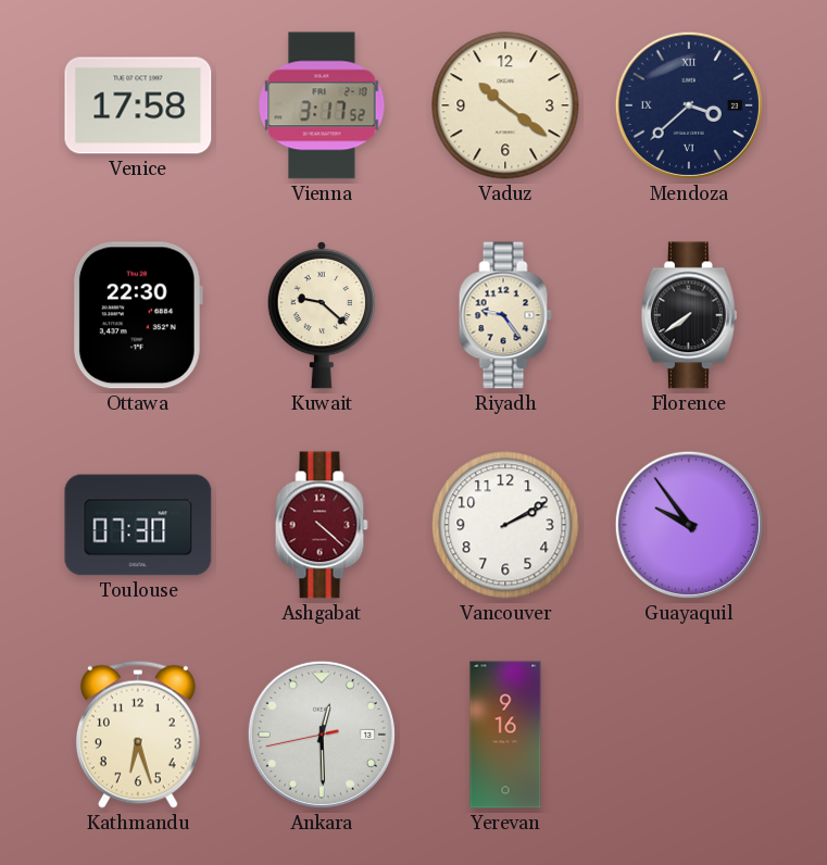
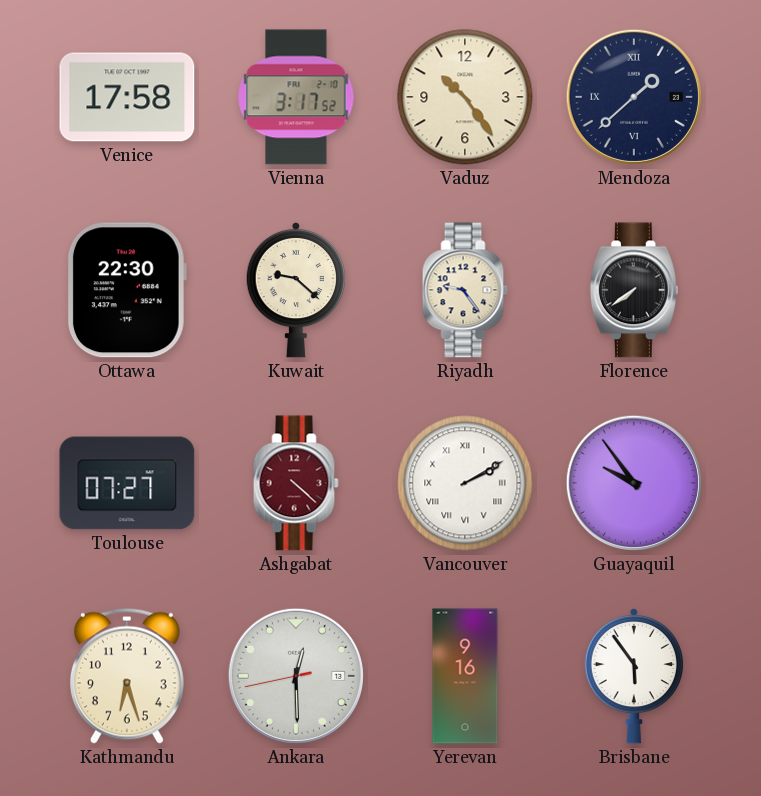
Vaduz: 10:21 -> 10:24 (465, 97)
Mendoza: 3:38 -> 1:38 (634, 97)
Toulouse: 07:30 -> 07:27 (127, 483)
Vancouver numerals: Arabic -> Roman (465, 483)
Brisbane: none -> 5:54 (633, 676)
